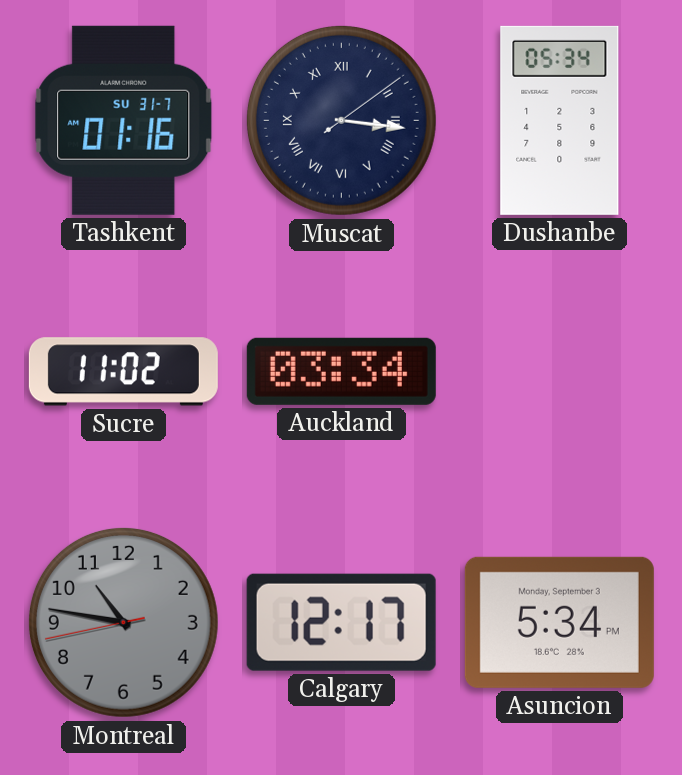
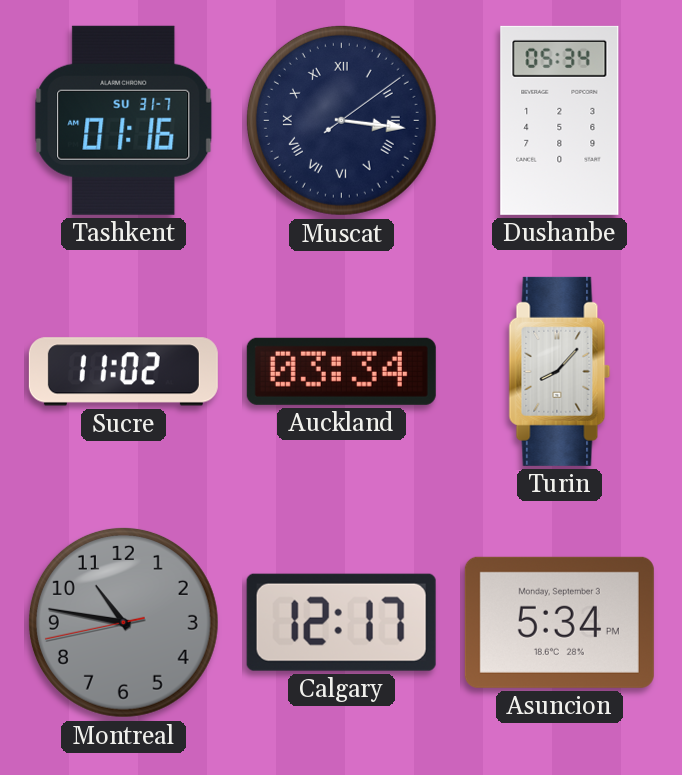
Turin: none -> 8:07 (560, 371)
